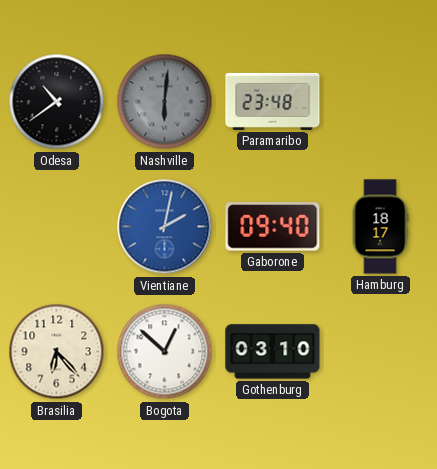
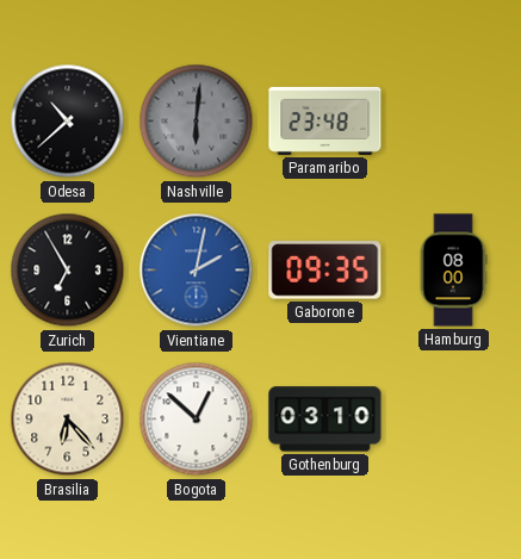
Odesa: 10:39 -> 10:38 (68, 122)
Zurich: none -> 6:55 (68, 271)
Gaborone: 09:40 -> 09:35 (325, 271)
Hamburg: 18:17 -> 08:00 (453, 271)
